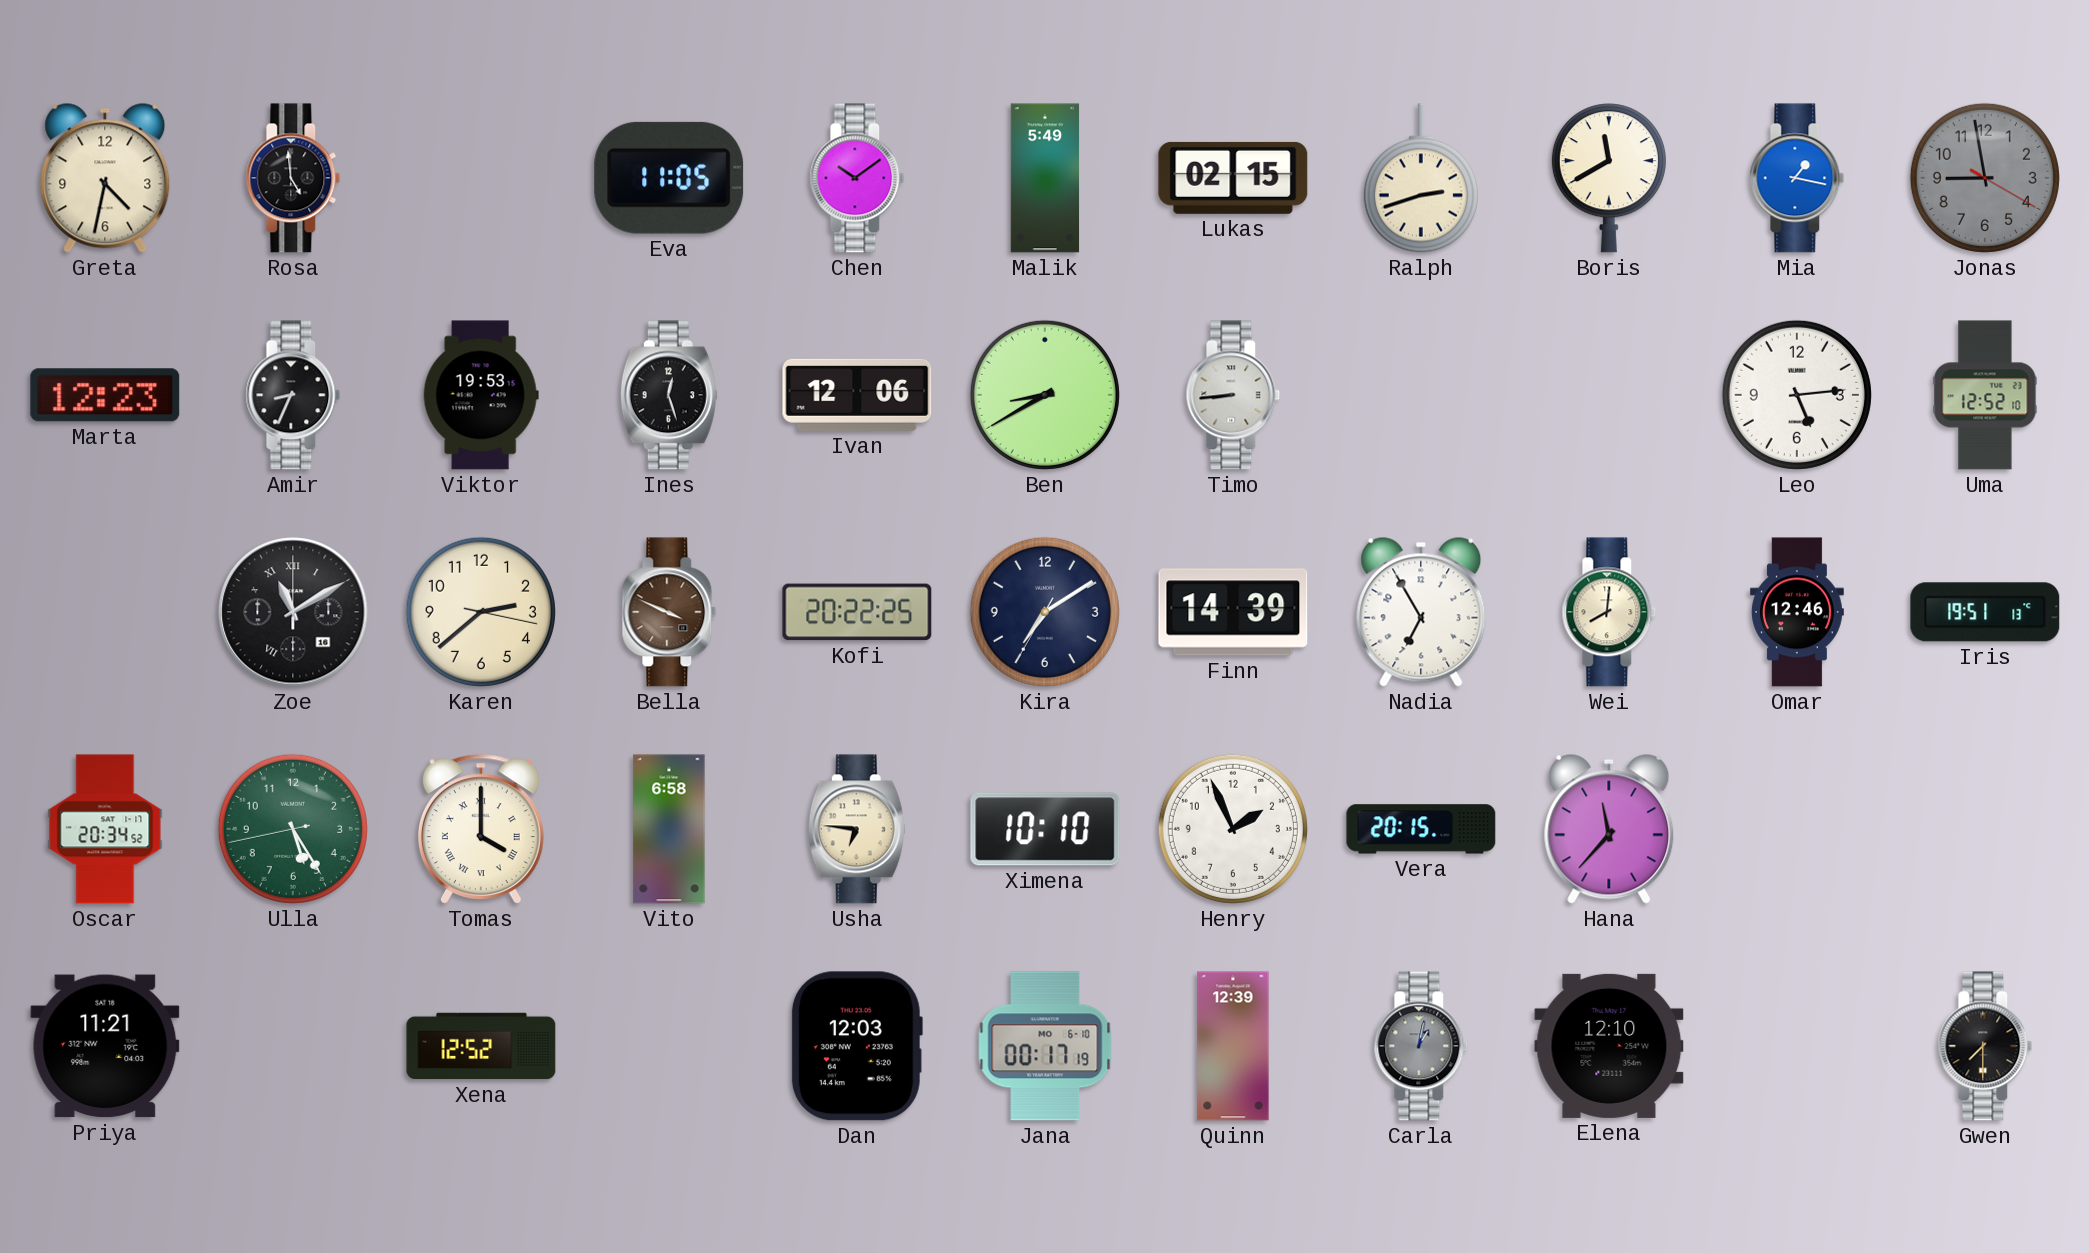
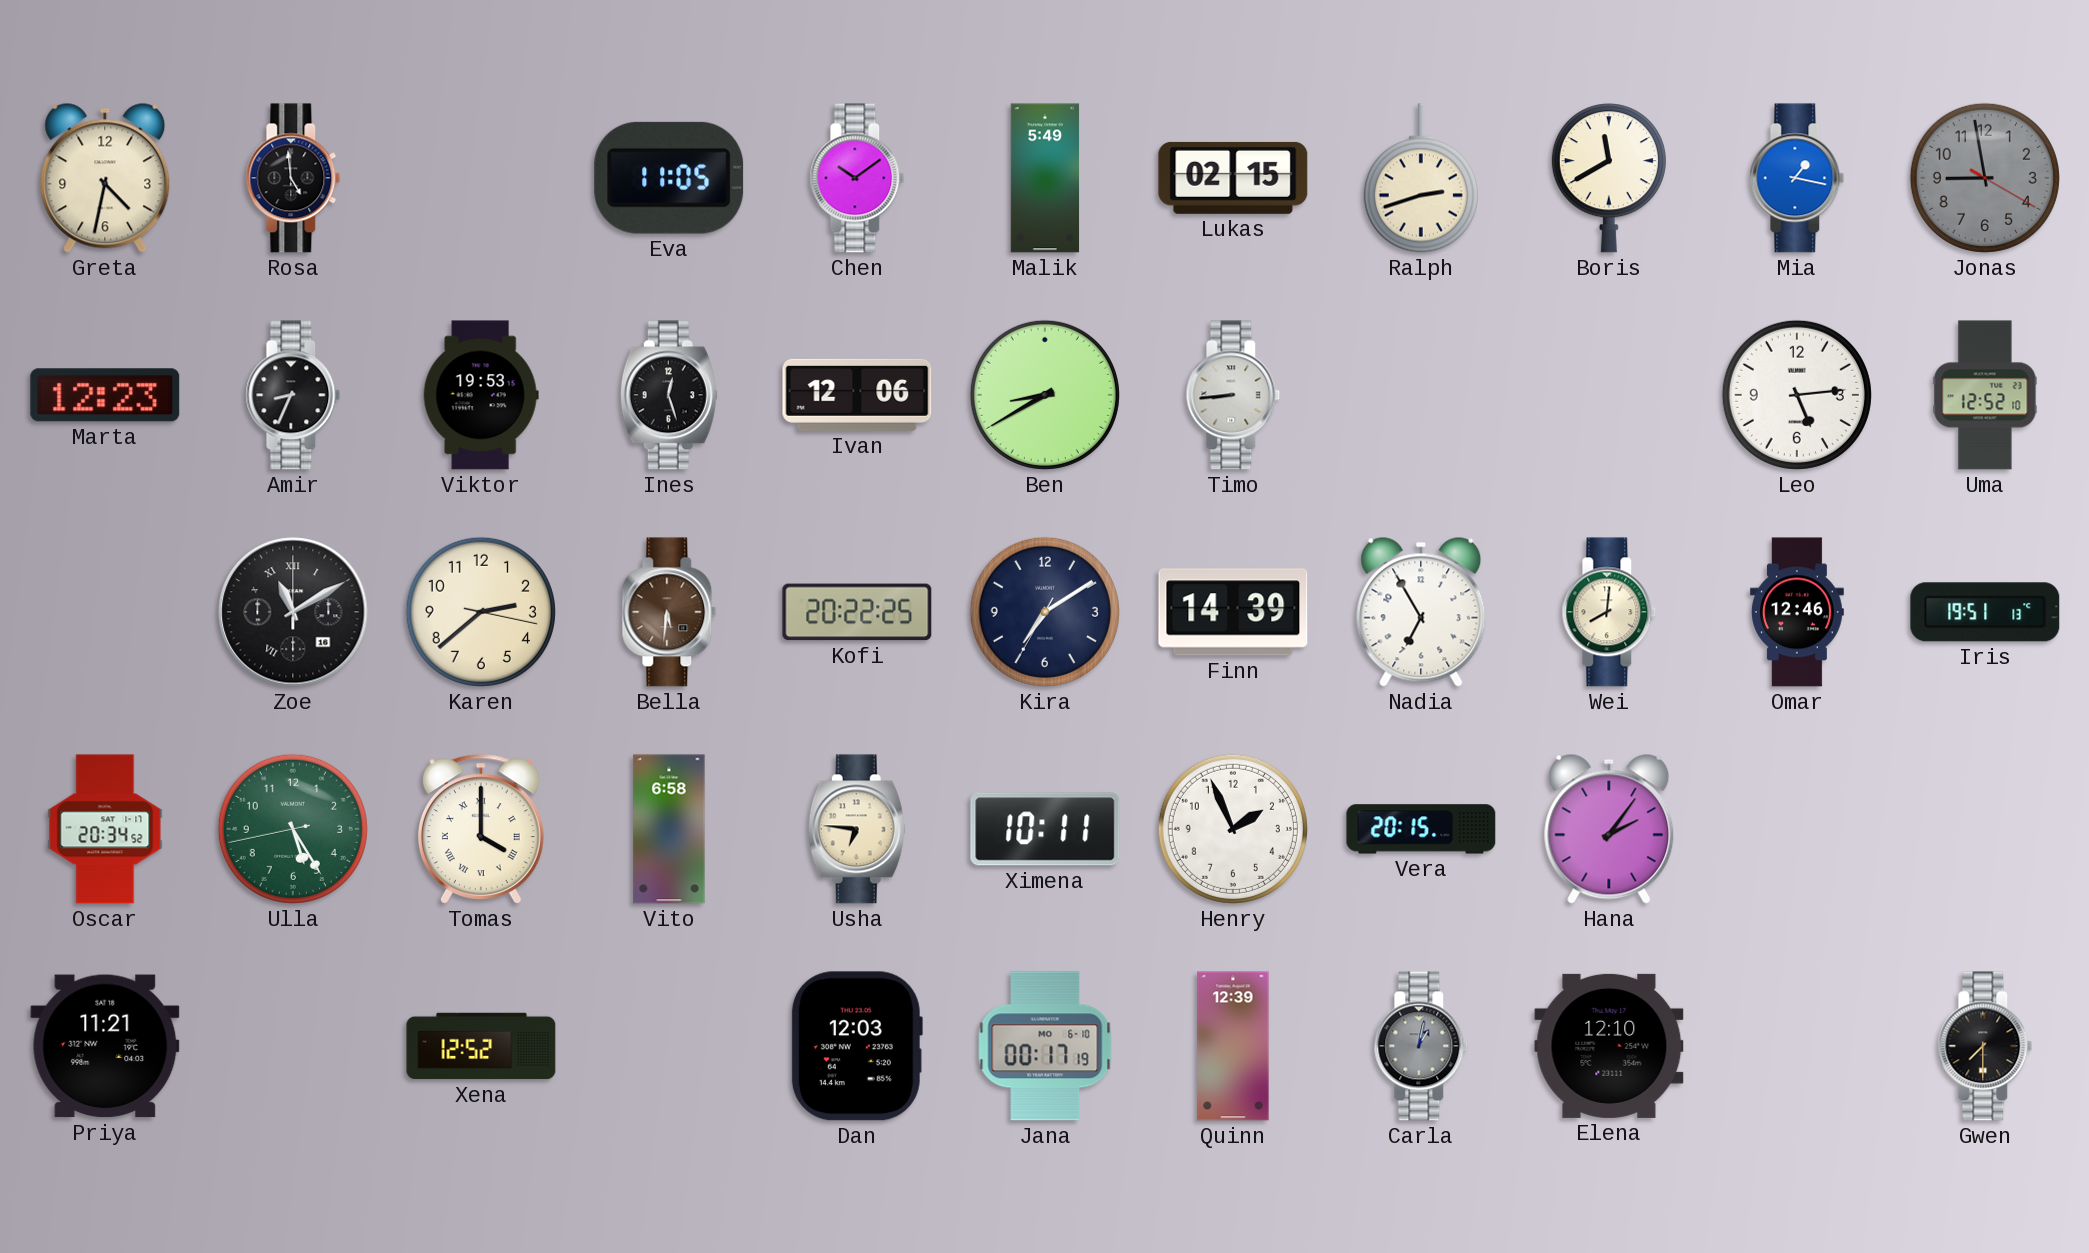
Bella: 3:49 -> 5:31 (669, 612)
Ximena: 10:10 -> 10:11 (1045, 829)
Hana: 11:37 -> 2:06 (1609, 829)
